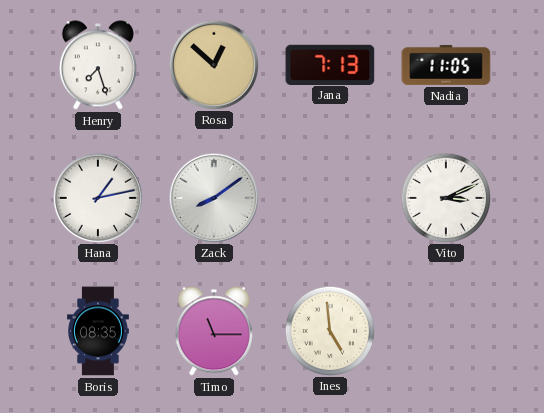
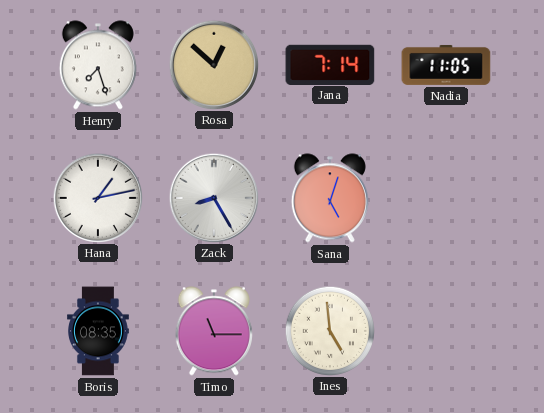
Jana: 7:13 -> 7:14 (330, 64)
Zack: 8:09 -> 8:25 (213, 197)
Sana: none -> 5:03 (330, 198)
Vito: 3:11 -> none (445, 197)
